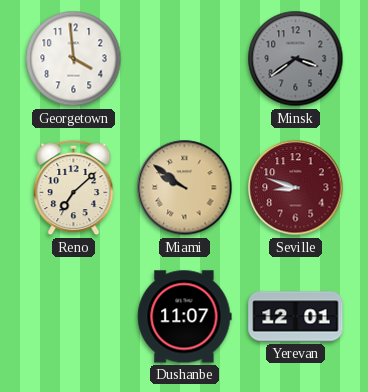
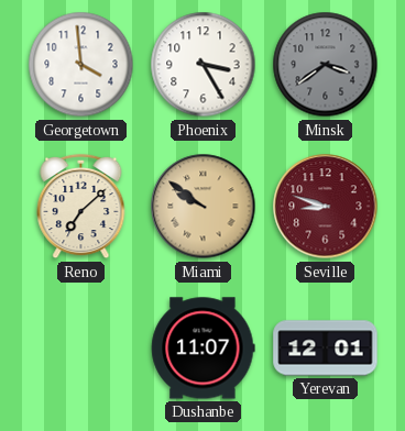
Phoenix: none -> 3:25 (204, 65)
